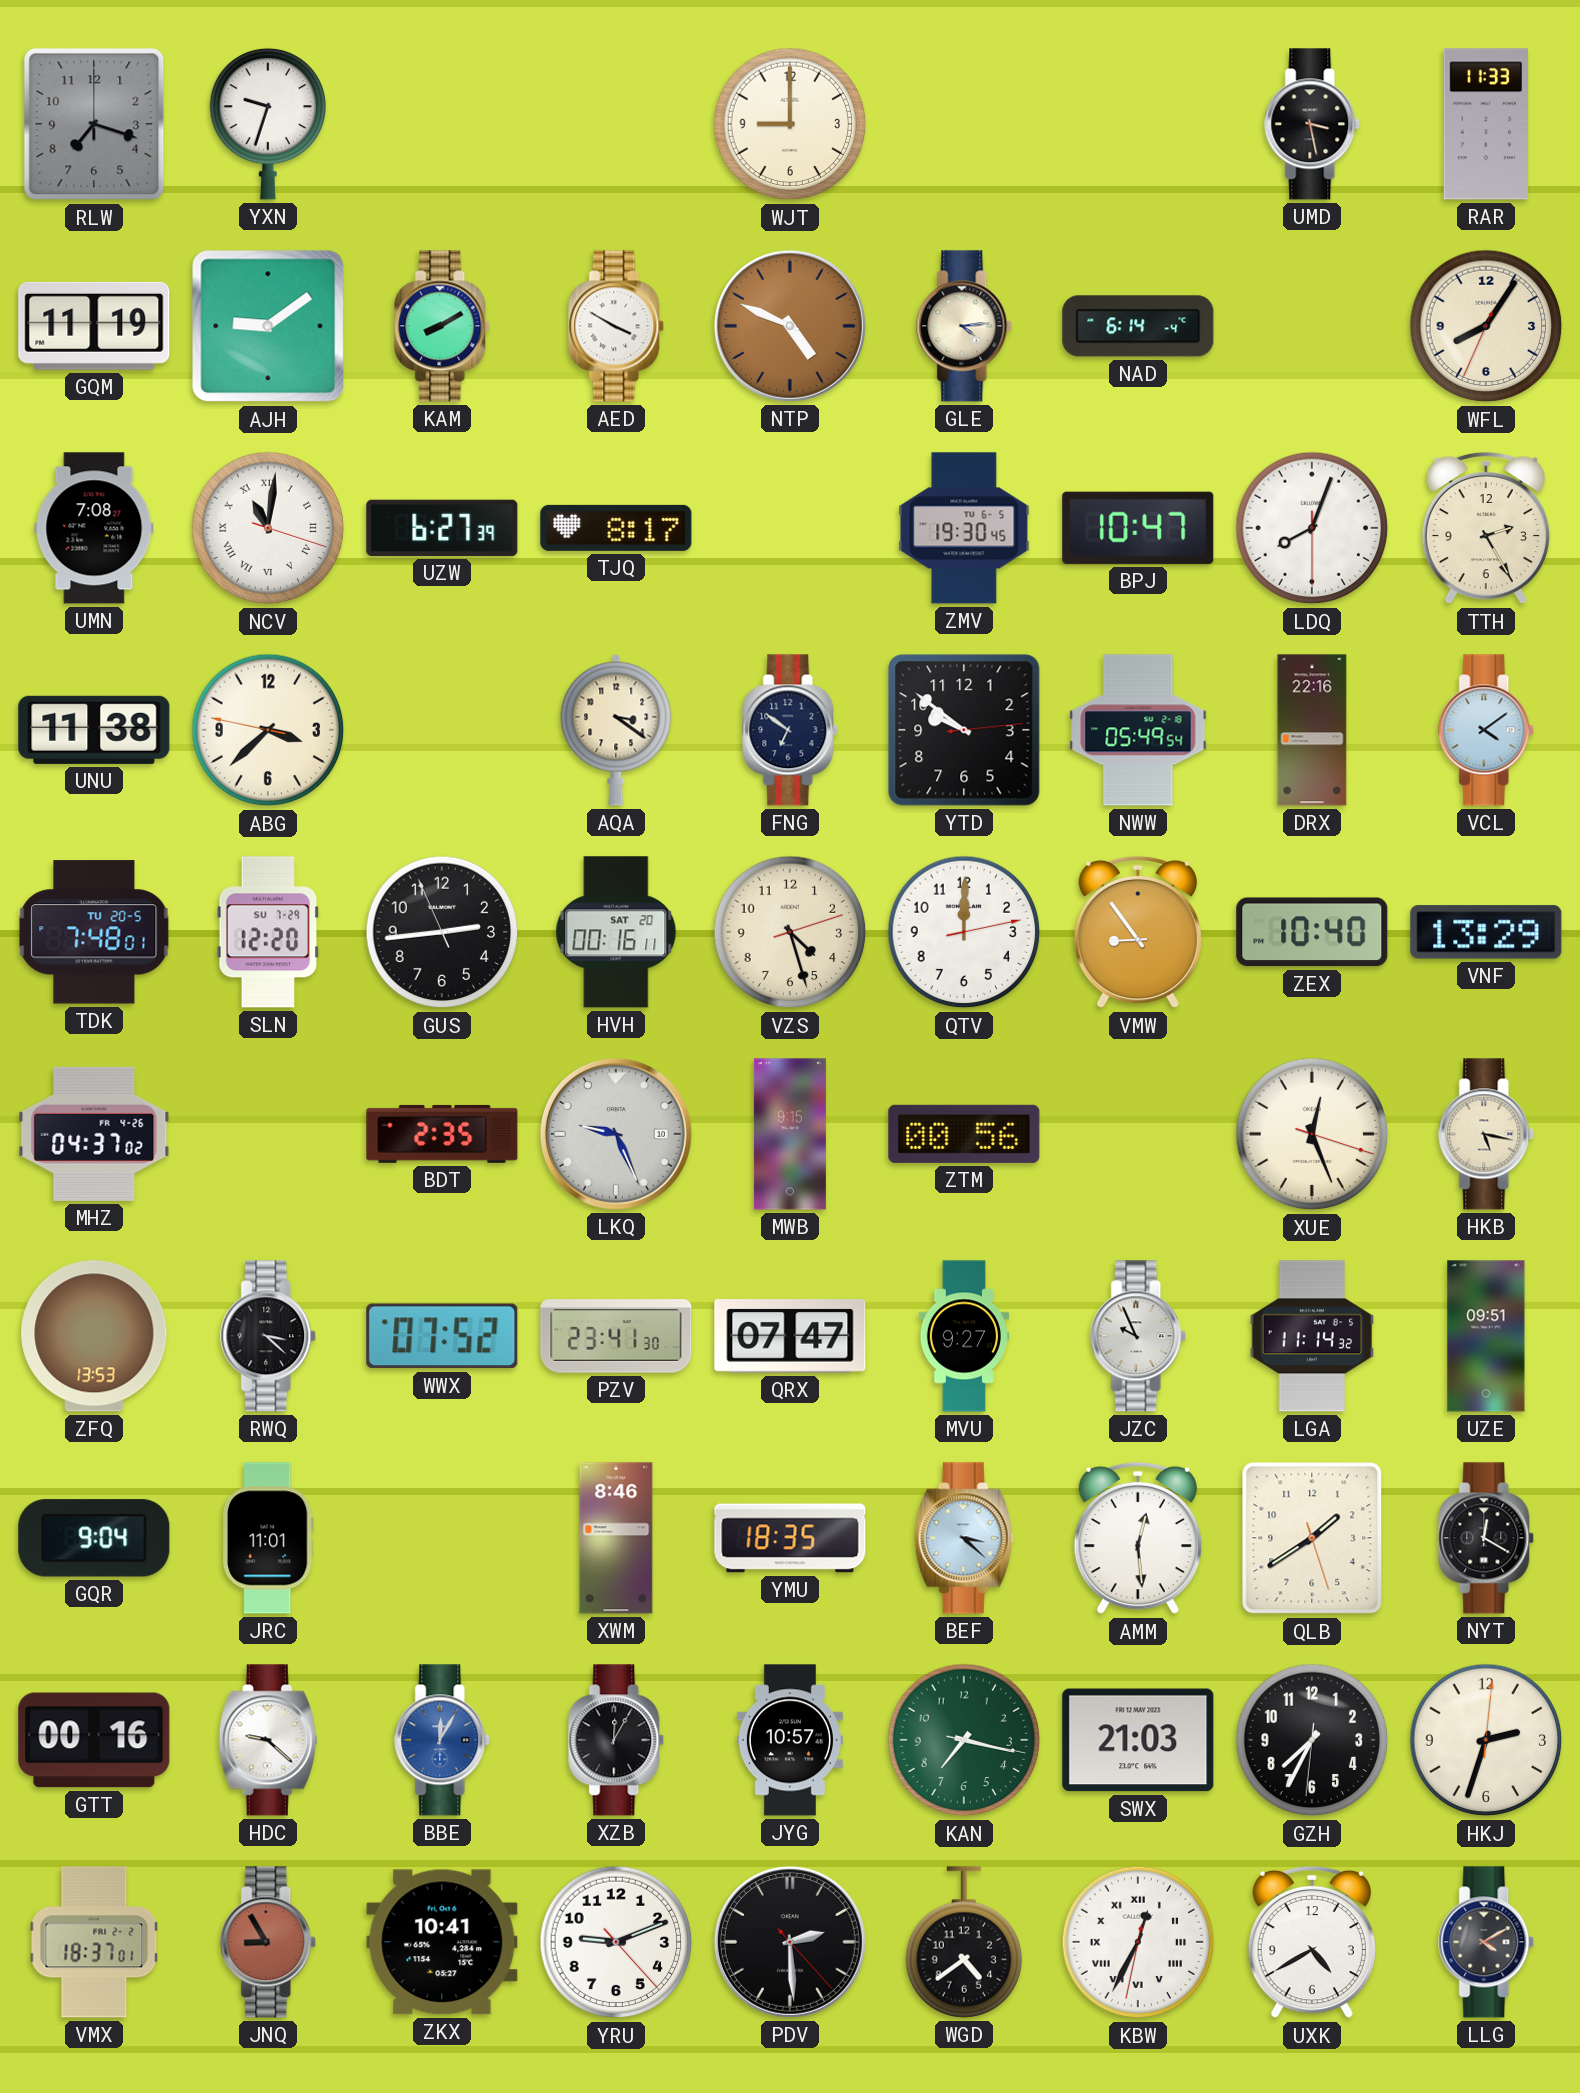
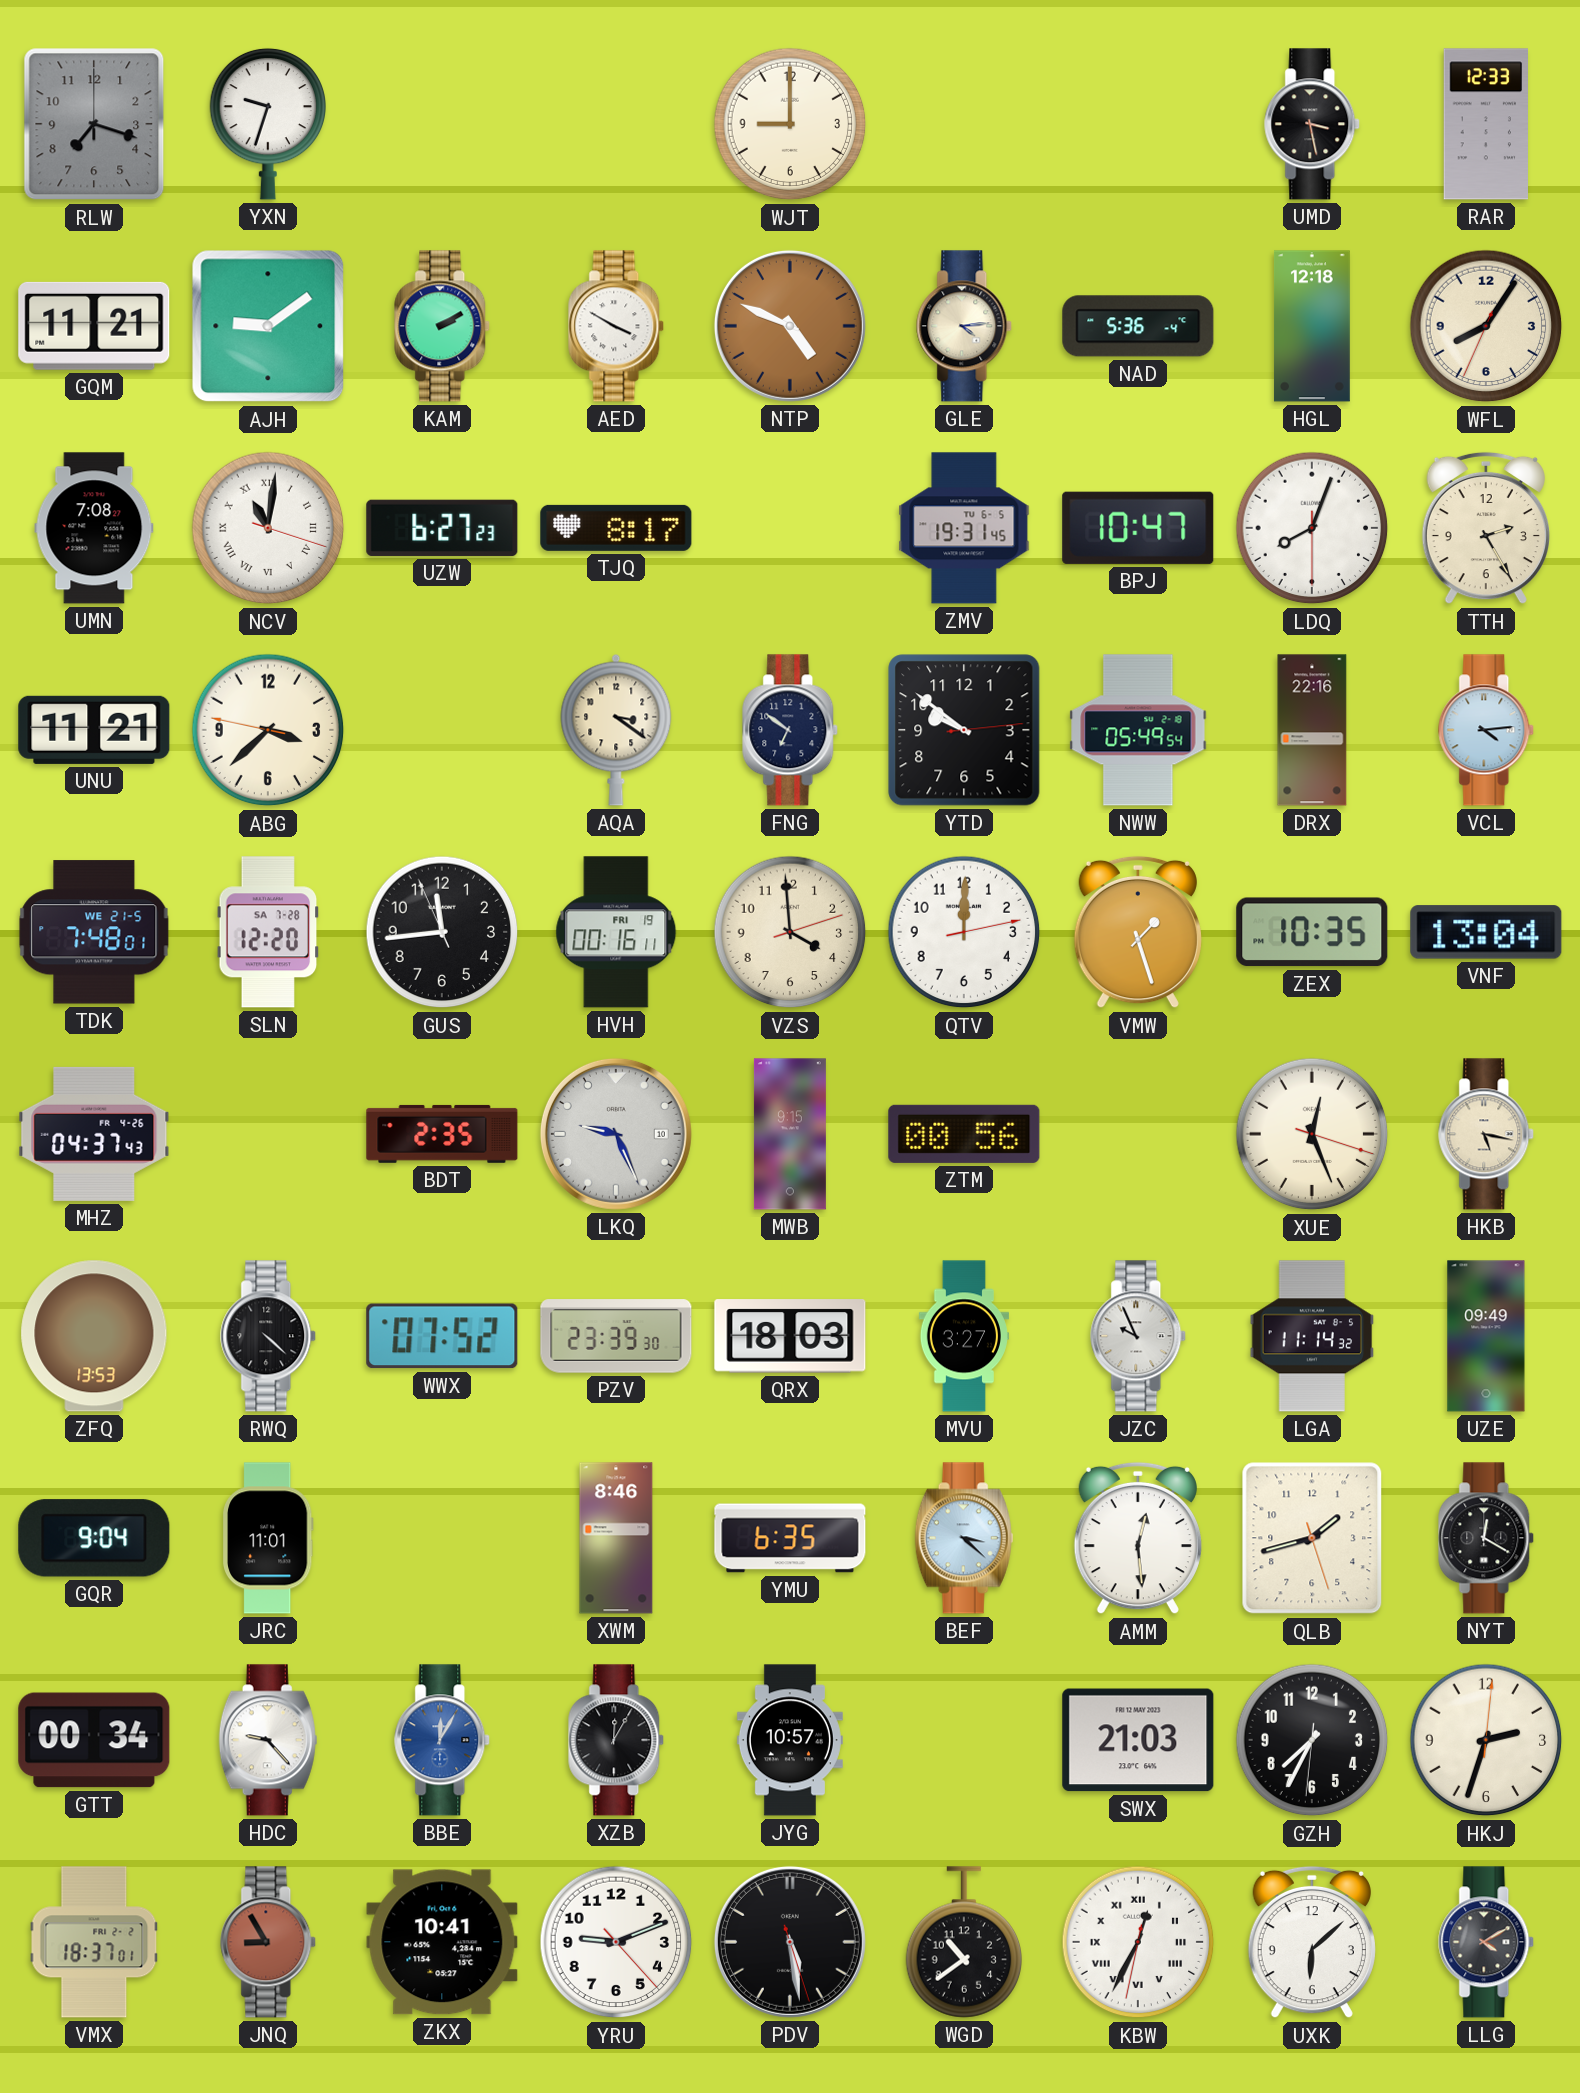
RAR: 11:33 -> 12:33 (1485, 124)
GQM: 11:19 -> 11:21 (94, 326)
KAM: 8:10 -> 2:10 (443, 326)
NAD: 6:14 -> 5:36 (1138, 326)
HGL: none -> 12:18 (1312, 326)
UZW: 6:27:39 -> 6:27:23 (442, 528)
ZMV: 19:30 -> 19:31 (964, 528)
UNU: 11:38 -> 11:21 (94, 730)
VCL: 4:09 -> 4:14 (1487, 730)
TDK date: TU 20-5 -> WE 21-5 (94, 932)
SLN date: SU 7-29 -> SA 7-28 (268, 932)
GUS: 2:43 -> 11:43 (442, 932)
HVH date: SAT 20 -> FRI 19 (616, 932)
VZS: 4:27 -> 3:59 (790, 932)
VMW: 8:54 -> 1:27 (1138, 932)
ZEX: 10:40 -> 10:35 (1312, 932)
VNF: 13:29 -> 13:04 (1486, 932)
MHZ: 04:37:02 -> 04:37:43 (94, 1134)
RWQ: 3:22 -> 4:22 (269, 1336)
PZV: 23:41 -> 23:39 (616, 1336)
QRX: 07:47 -> 18:03 (790, 1336)
MVU: 9:27 -> 3:27 (963, 1336)
UZE: 09:51 -> 09:49 (1486, 1336)
YMU: 18:35 -> 6:35 (790, 1538)
QLB: 1:39 -> 1:42 (1312, 1538)
GTT: 00:16 -> 00:34 (94, 1740)
HDC: 9:22 -> 9:23 (268, 1740)
KAN: 7:17 -> none (964, 1740)
PDV: 2:29 -> 5:28 (790, 1942)
WGD: 4:39 -> 10:39 (963, 1942)
UXK: 4:40 -> 6:08 (1312, 1942)
